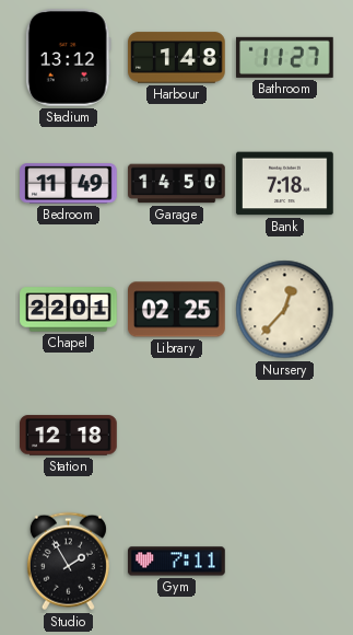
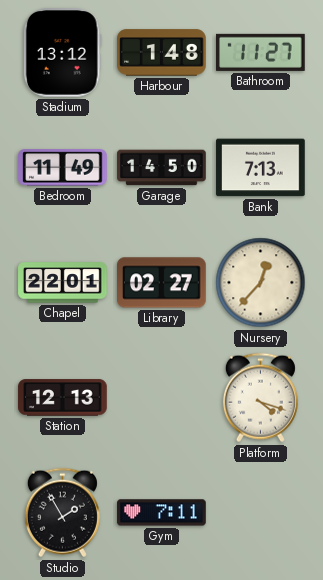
Bank: 7:18 -> 7:13 (261, 168)
Library: 02:25 -> 02:27 (162, 283)
Station: 12:18 -> 12:13 (63, 398)
Platform: none -> 4:18 (260, 398)
